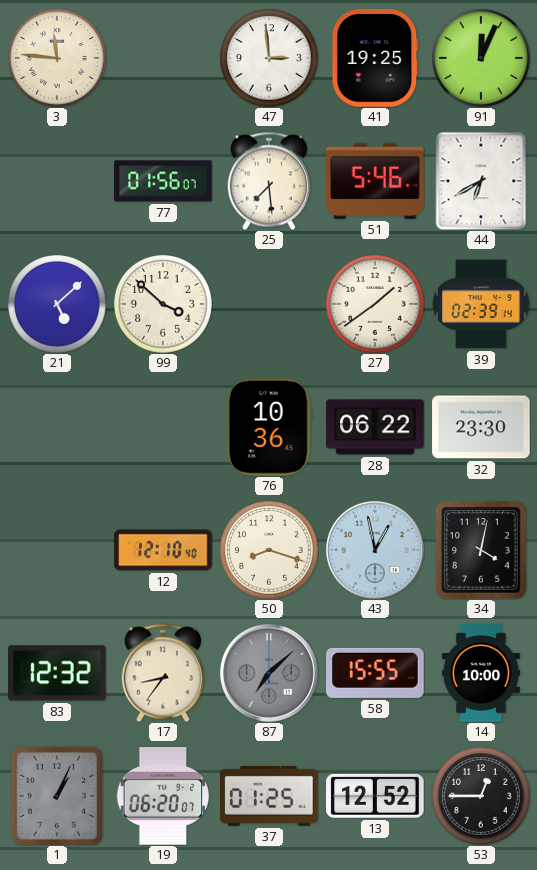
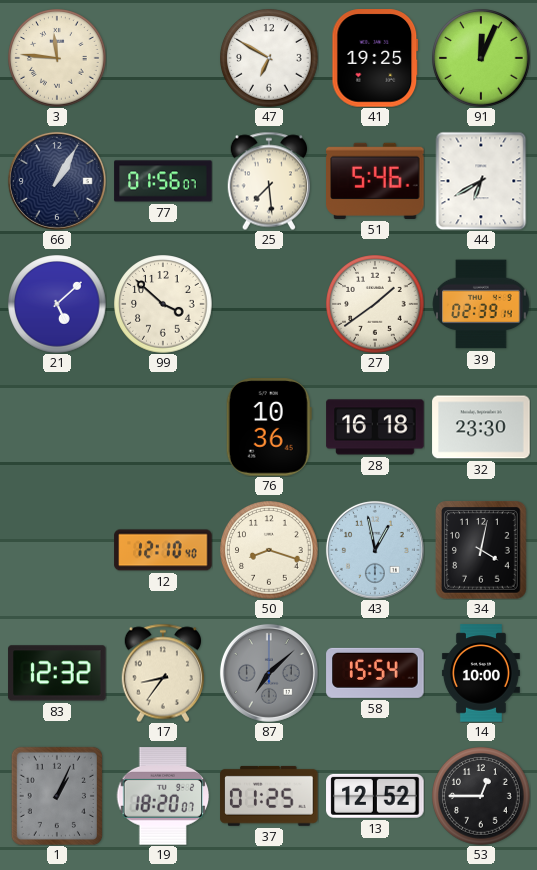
47: 2:59 -> 6:50 (269, 58)
66: none -> 1:05 (57, 181)
28: 06:22 -> 16:18 (375, 427)
58: 15:55 -> 15:54 (375, 673)
19: 06:20 -> 18:20 (163, 796)
